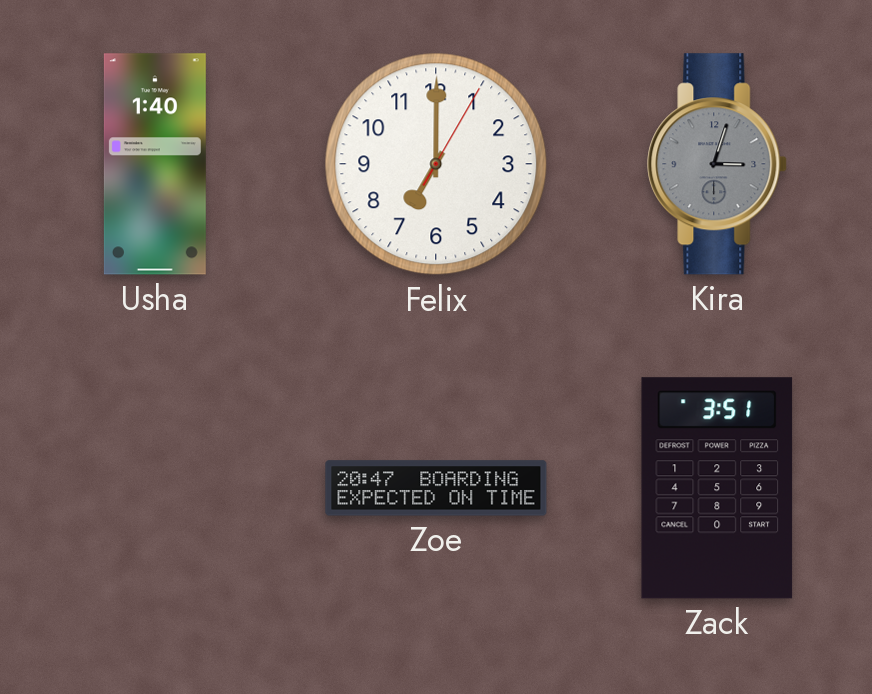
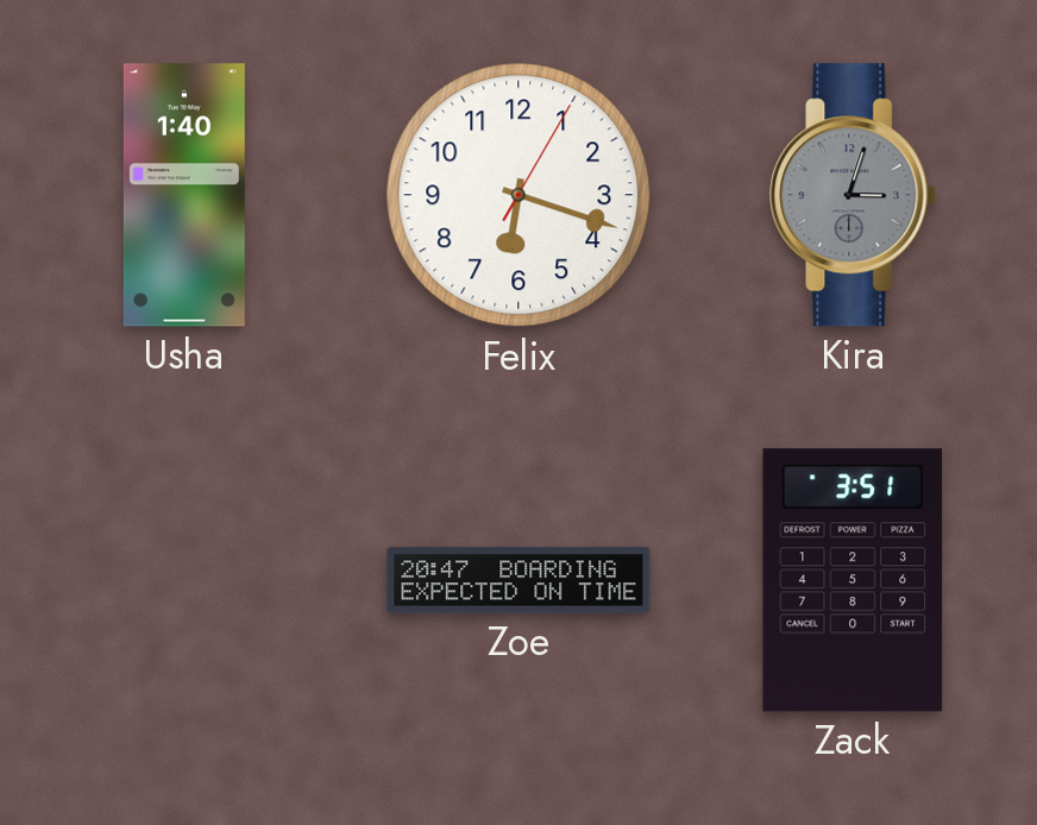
Felix: 7:00 -> 6:18 (518, 195)
